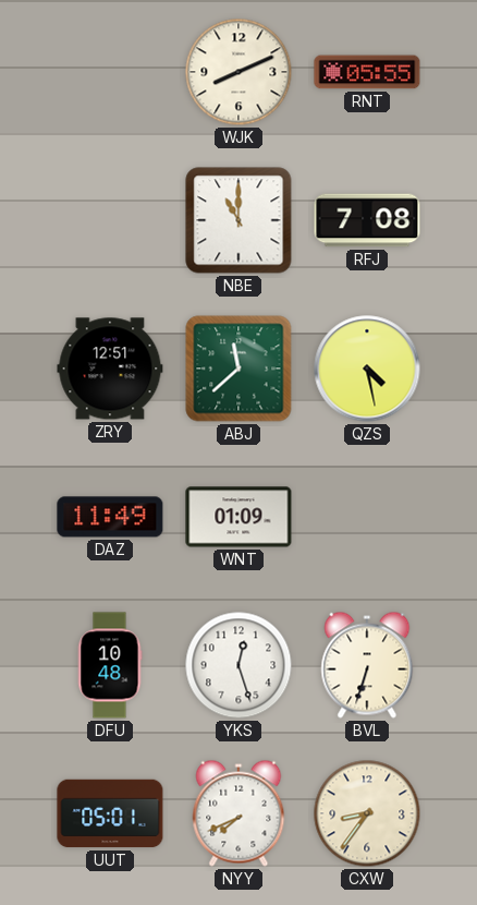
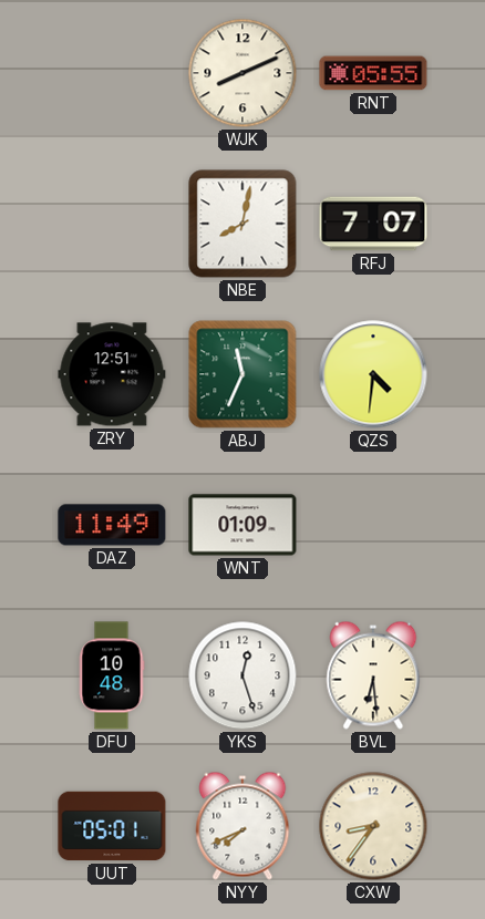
NBE: 11:00 -> 8:02 (242, 224)
RFJ: 7:08 -> 7:07 (373, 224)
ABJ: 11:38 -> 11:34 (242, 374)
QZS: 4:28 -> 4:31 (373, 374)
BVL: 6:33 -> 6:29 (373, 675)
